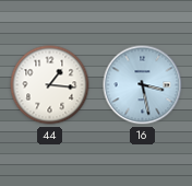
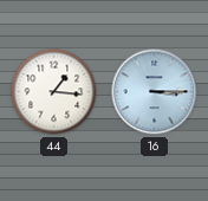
16: 3:28 -> 3:15 (155, 92)
